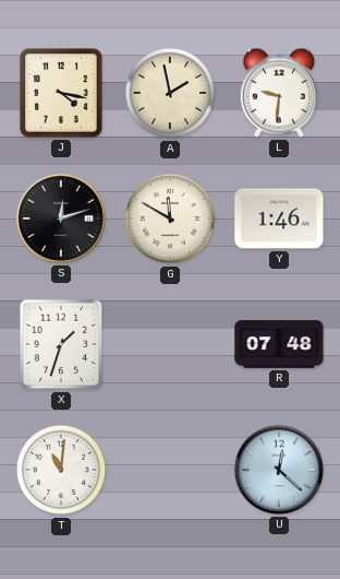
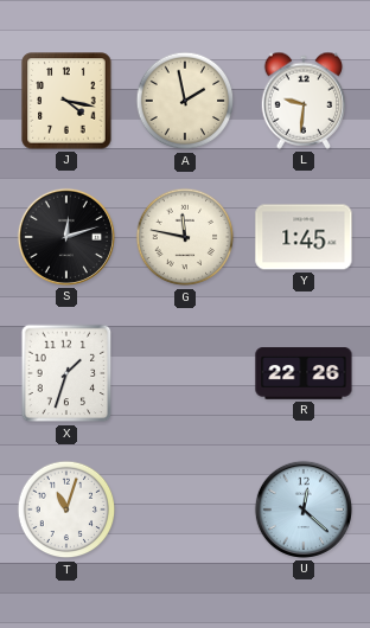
G: 11:50 -> 11:47 (185, 237)
Y: 1:46 -> 1:45 (304, 237)
R: 07:48 -> 22:26 (304, 373)
T: 11:01 -> 11:03 (66, 510)
